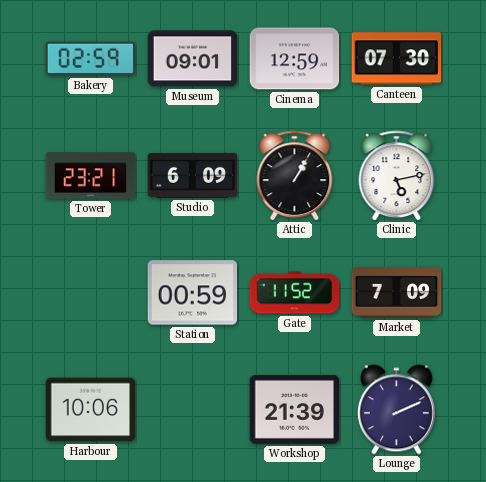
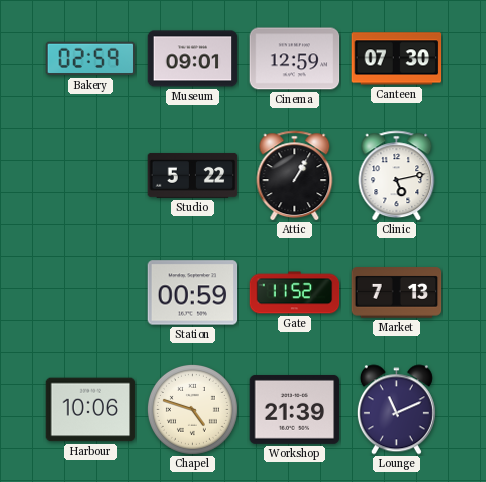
Tower: 23:21 -> none (91, 176)
Studio: 6:09 -> 5:22 (193, 175)
Market: 7:09 -> 7:13 (397, 293)
Chapel: none -> 4:48 (192, 409)
Lounge: 2:11 -> 11:11 (396, 410)
